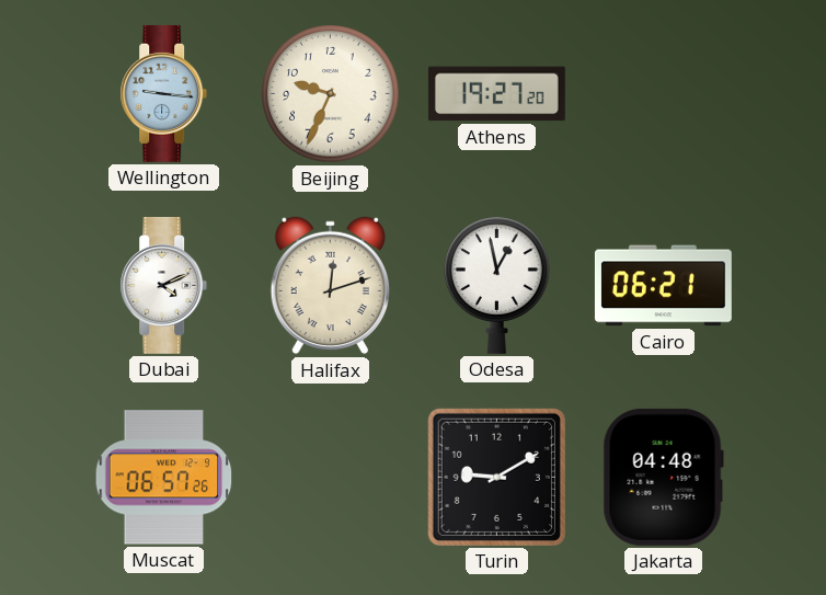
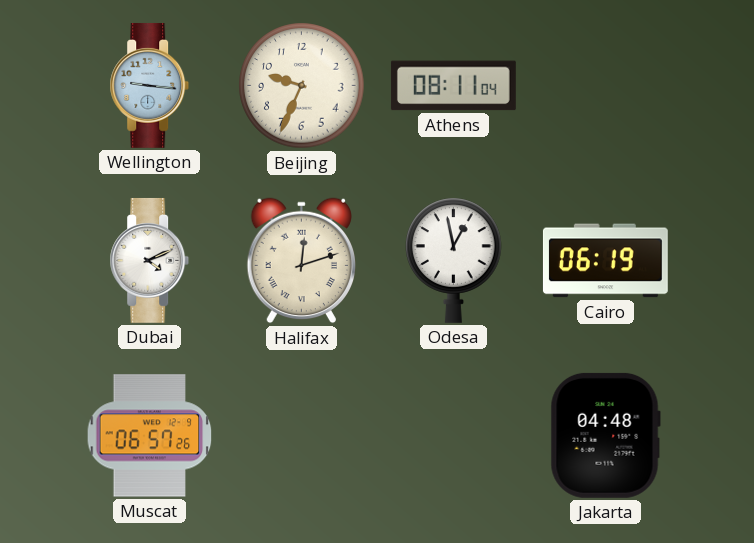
Athens: 19:27 -> 08:11 (453, 86)
Cairo: 06:21 -> 06:19 (605, 261)
Turin: 9:10 -> none (496, 477)
